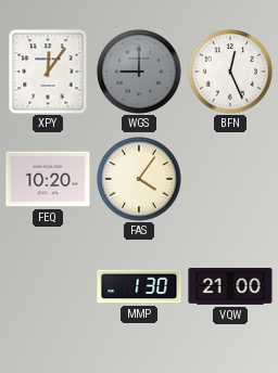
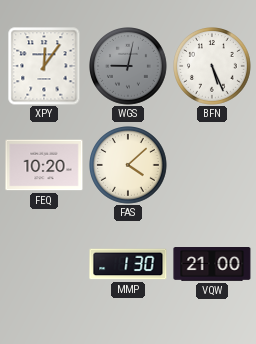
WGS: 9:00 -> 9:02 (129, 67)
BFN: 12:26 -> 5:26 (213, 67)
FAS: 4:06 -> 4:08 (129, 166)
